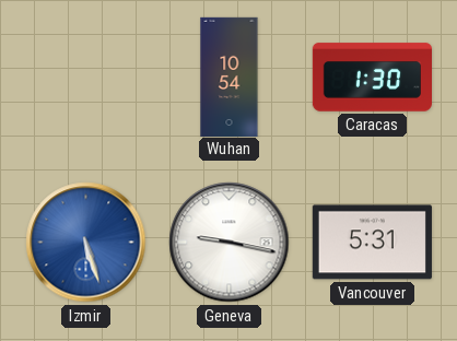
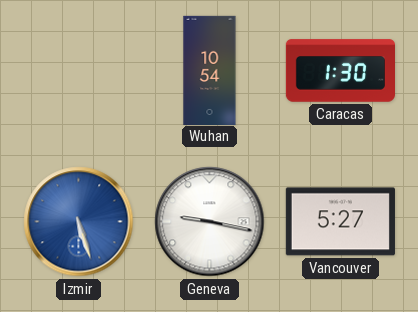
Vancouver: 5:31 -> 5:27 (340, 222)
